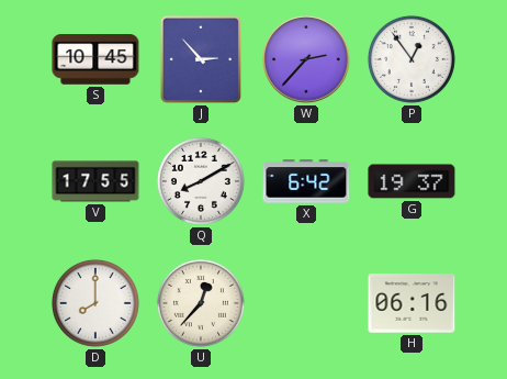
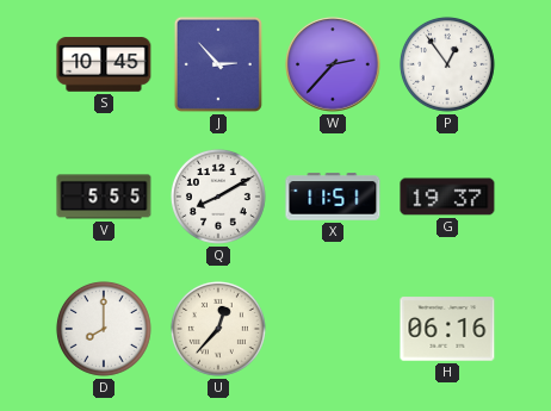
V: 17:55 -> 5:55 (104, 197)
X: 6:42 -> 11:51 (333, 197)
